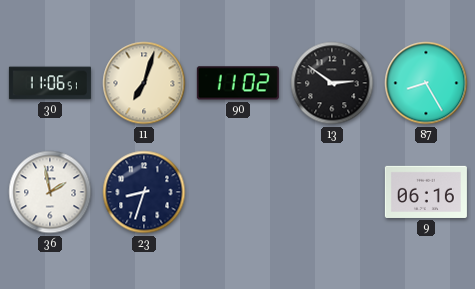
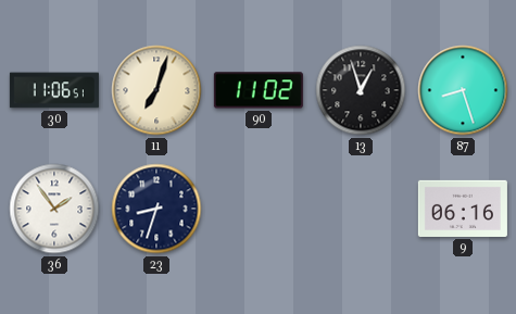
13: 2:51 -> 12:57 (361, 90)
87: 8:25 -> 8:27 (463, 90)
36: 1:58 -> 1:54 (54, 209)
